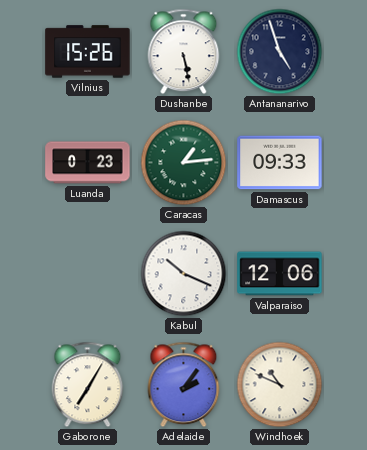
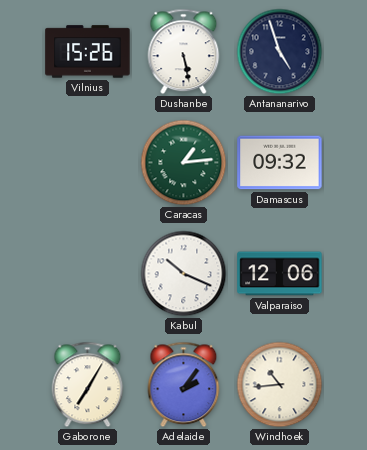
Luanda: 0:23 -> none (88, 163)
Damascus: 09:33 -> 09:32 (280, 163)
Windhoek: 10:49 -> 10:44 (280, 385)
